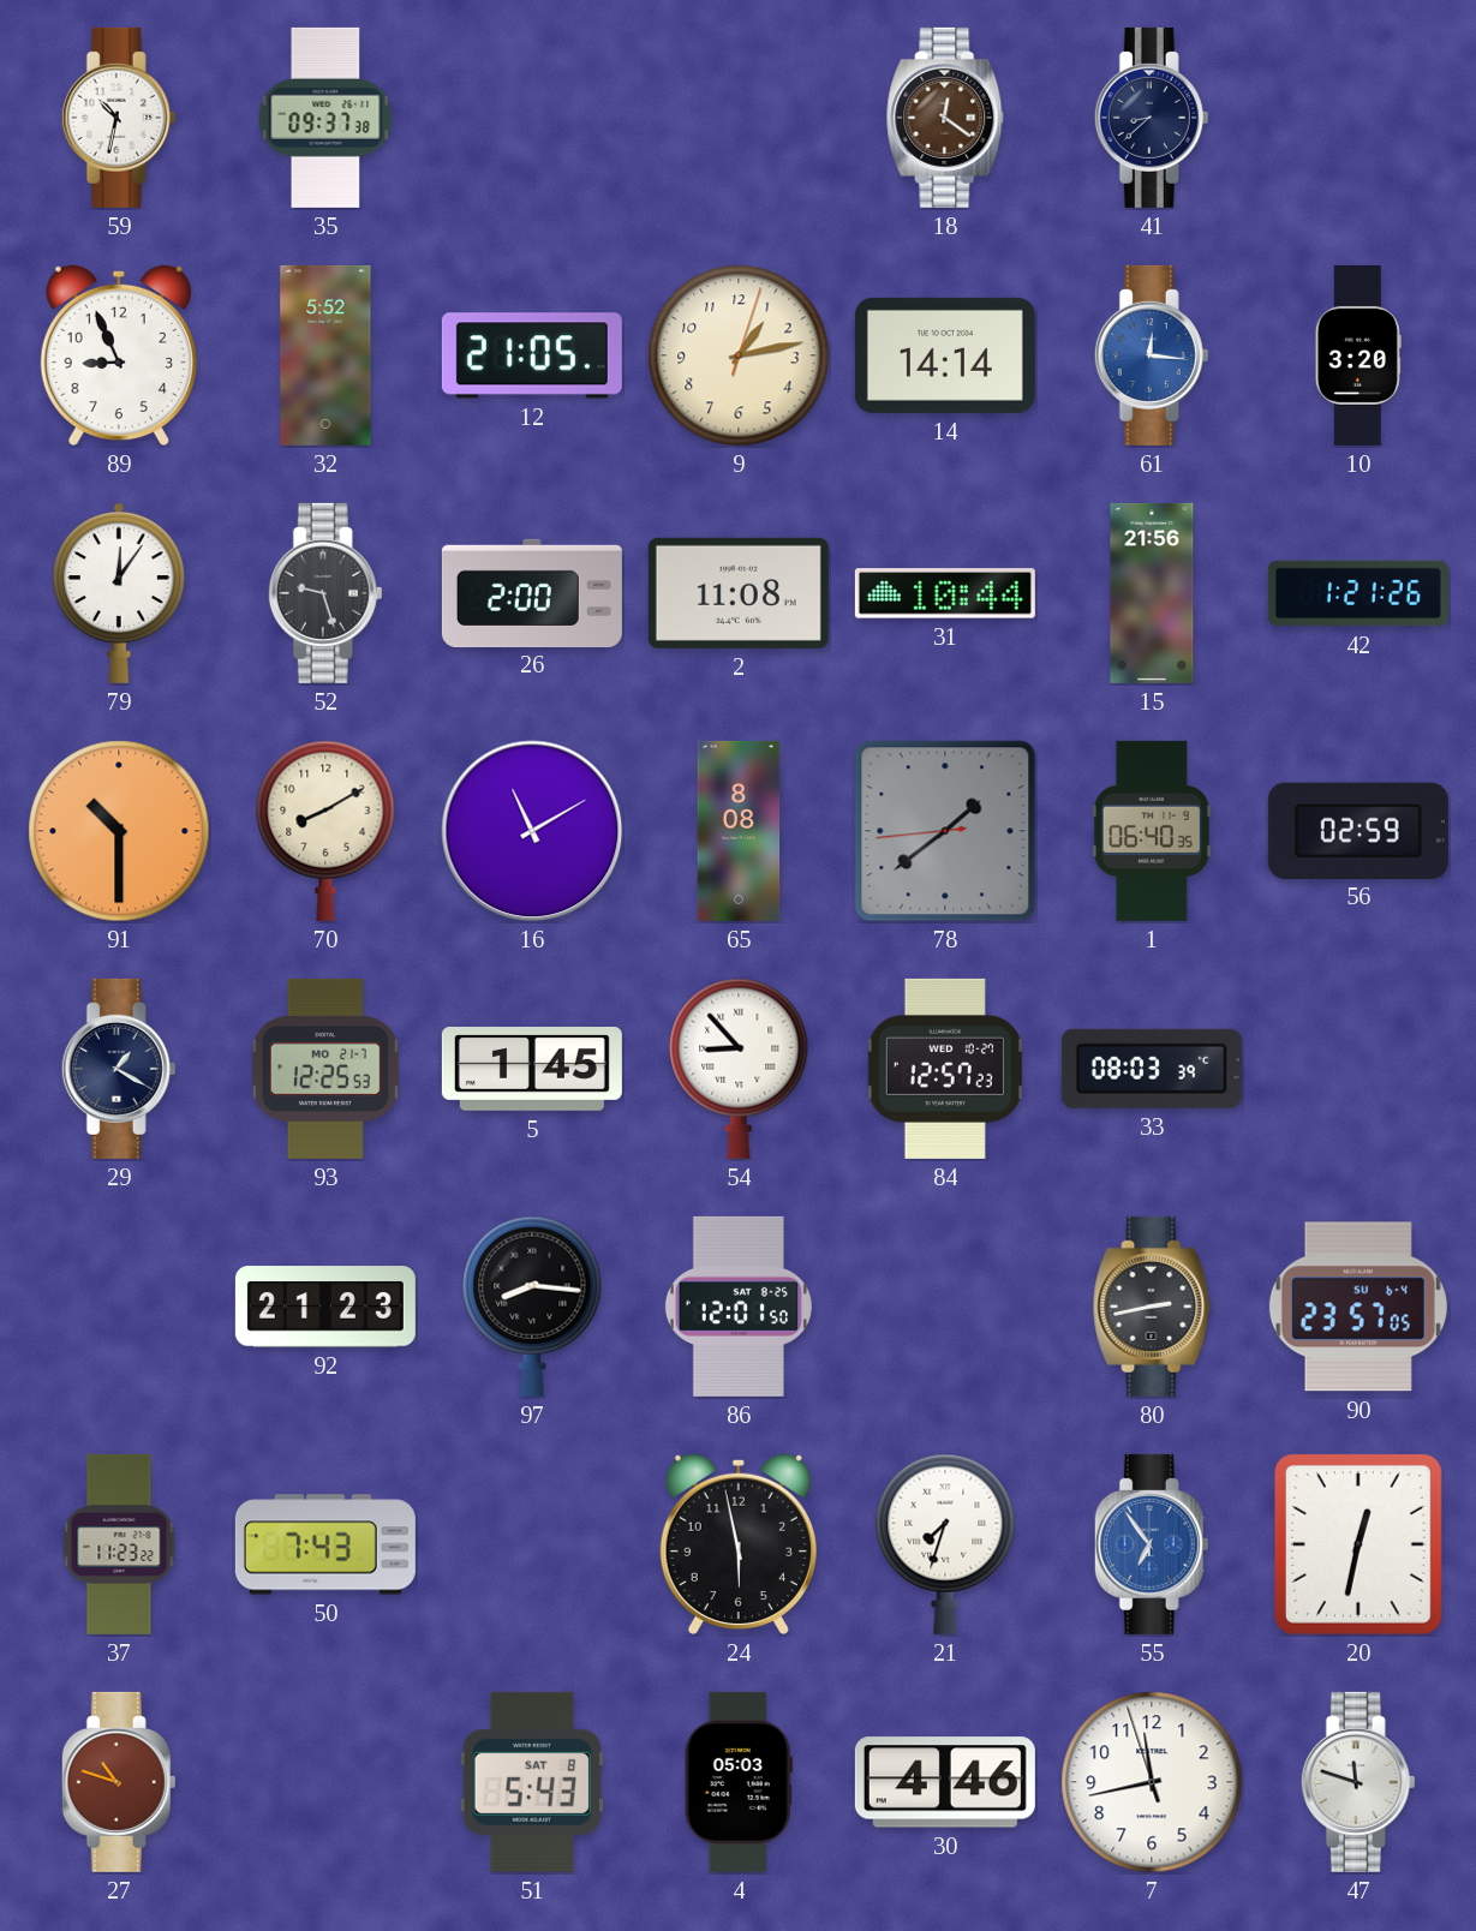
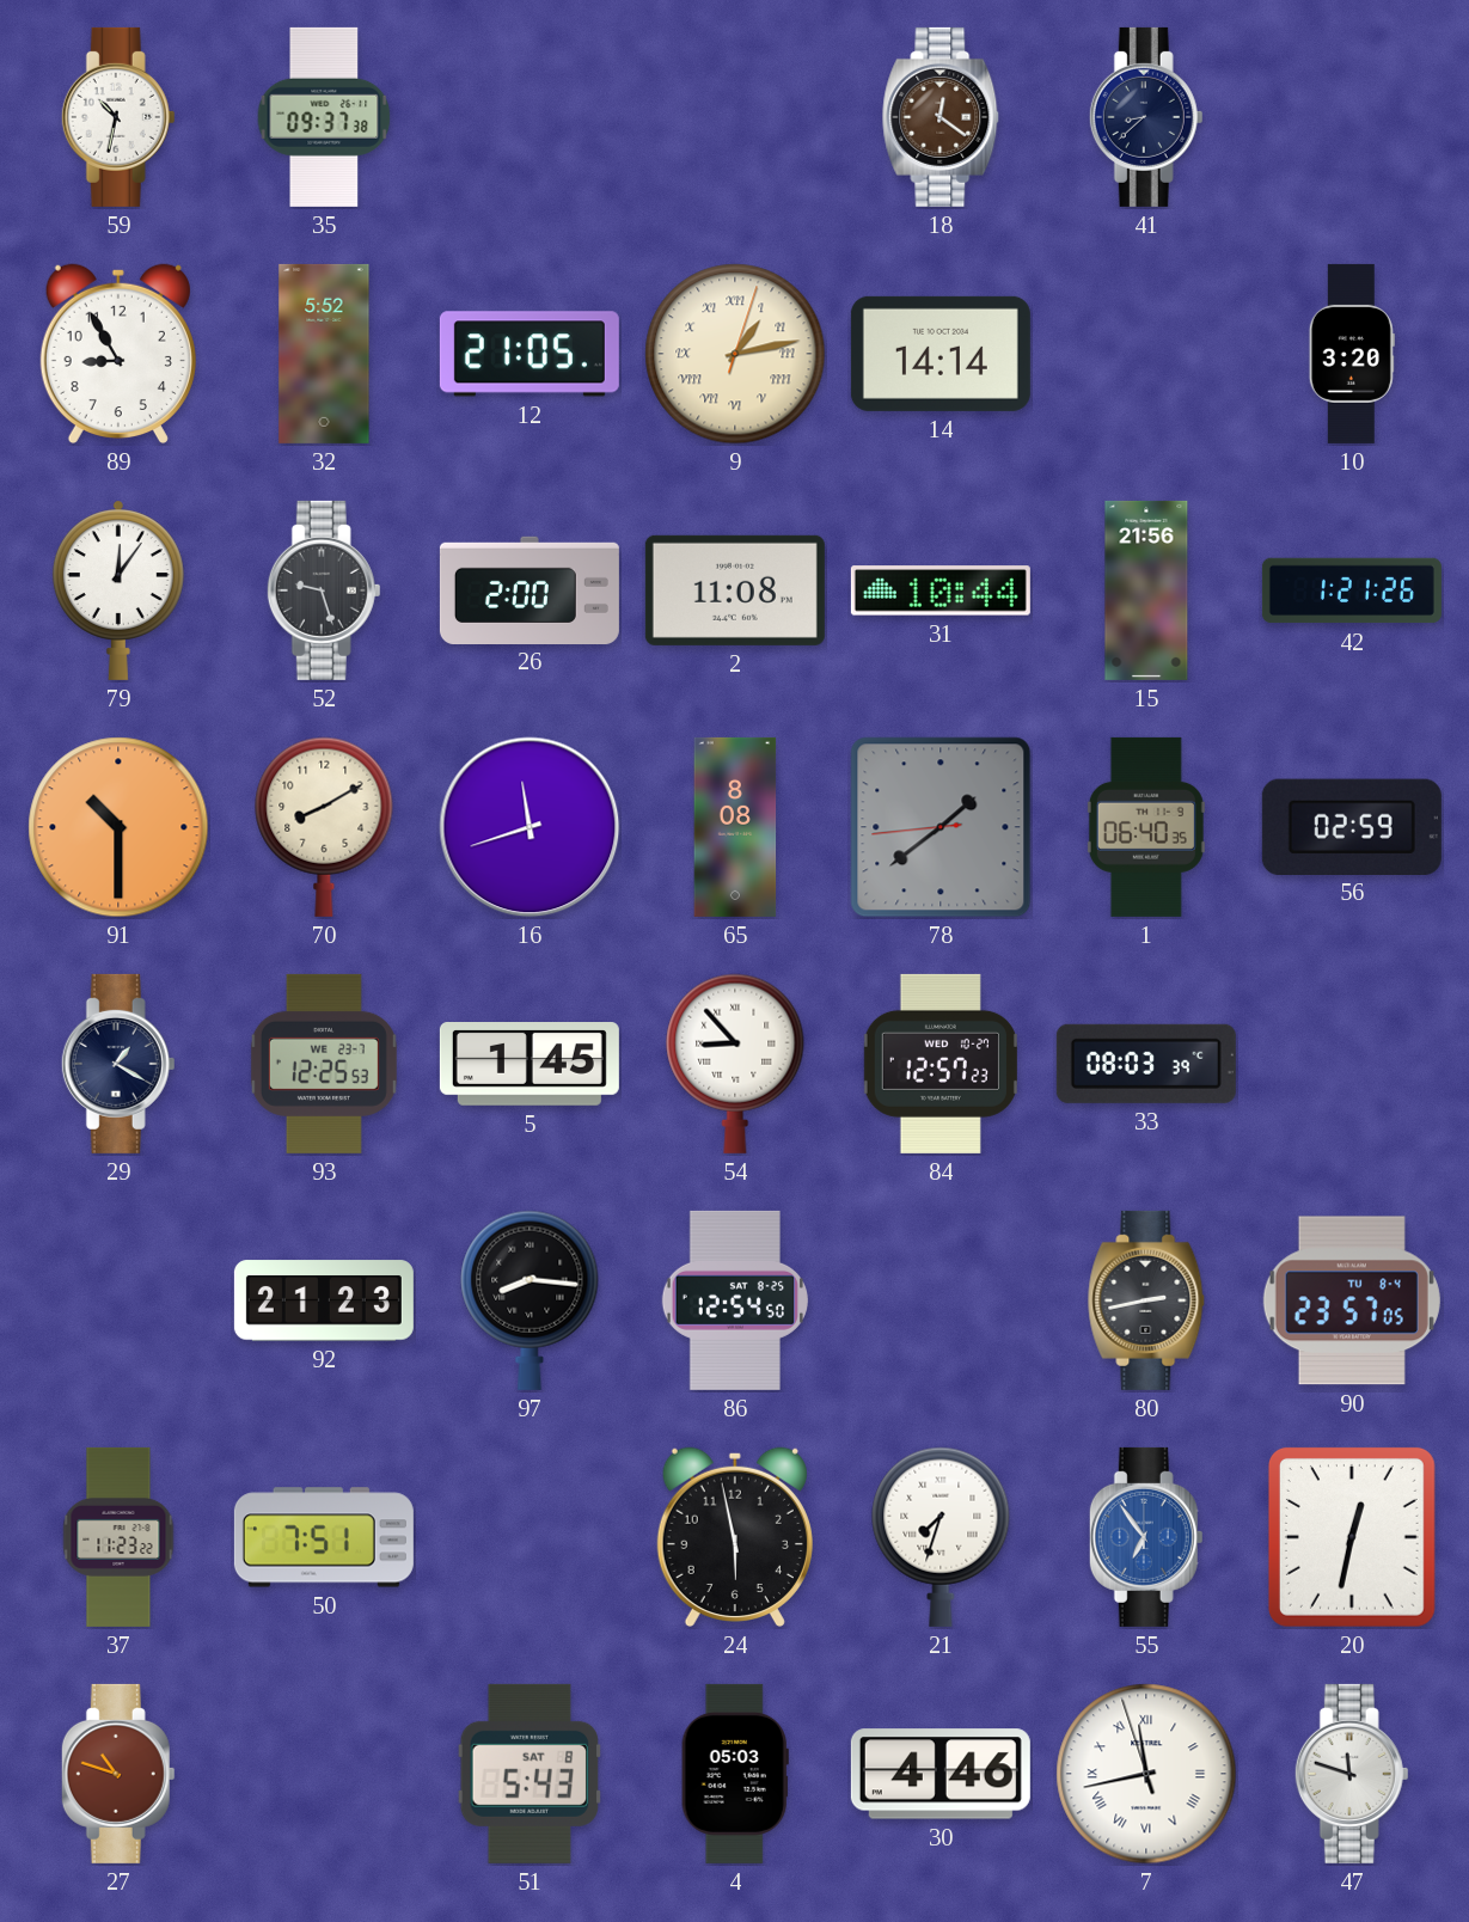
89: 8:56 -> 8:55 (118, 354)
9 numerals: Arabic -> Roman (735, 354)
61: 12:16 -> none (1152, 355)
16: 11:10 -> 11:42 (530, 827)
93 date: MO 21-7 -> WE 23-7 (324, 1064)
86: 12:01 -> 12:54 (735, 1300)
90 date: SU 6-4 -> TU 8-4 (1352, 1300)
50: 7:43 -> 7:51 (324, 1537)
7 numerals: Arabic -> Roman (1146, 1774)
